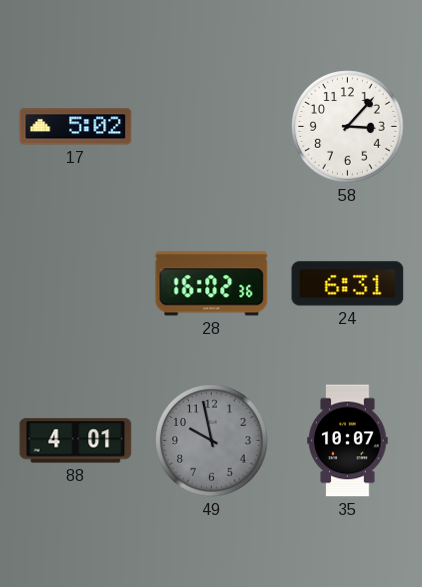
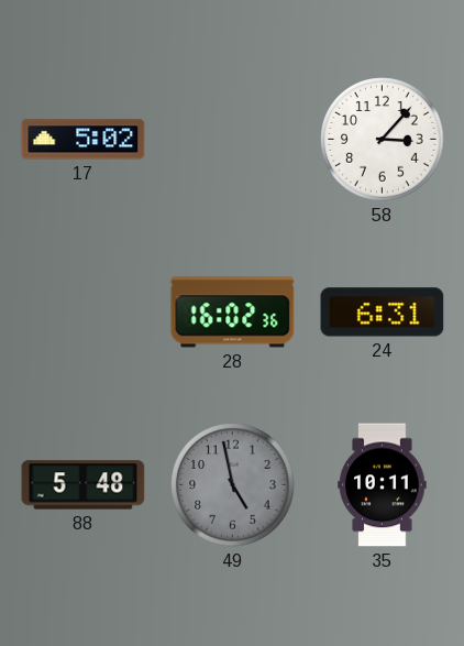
88: 4:01 -> 5:48 (84, 485)
49: 9:58 -> 4:58 (233, 485)
35: 10:07 -> 10:11 (383, 485)
